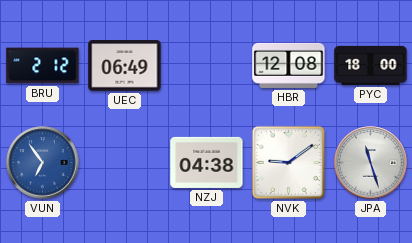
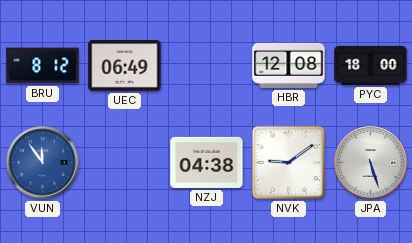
BRU: 2:12 -> 8:12 (43, 66)
VUN: 6:54 -> 11:54 (43, 163)
JPA: 11:27 -> 5:27 (371, 163)
